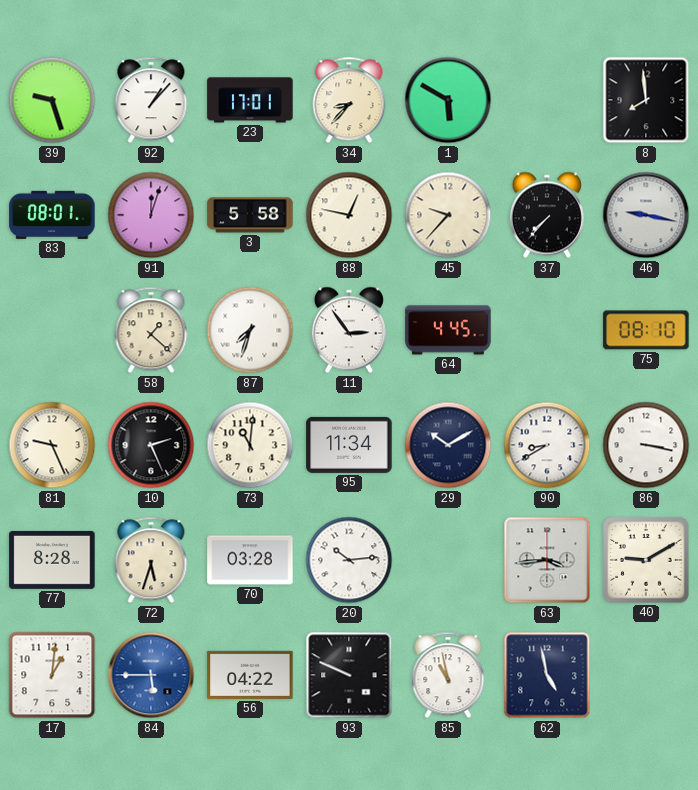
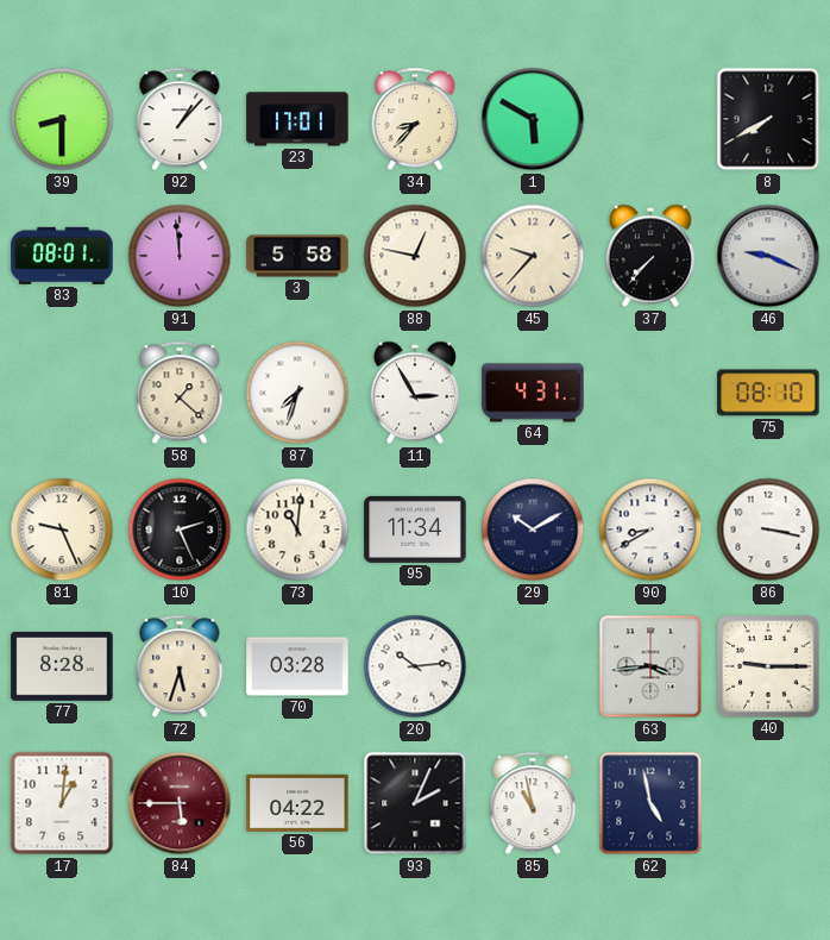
39: 9:27 -> 8:30 (62, 119)
8: 7:59 -> 7:40 (768, 119)
91: 12:03 -> 11:59 (180, 256)
46: 9:17 -> 9:19 (768, 256)
11: 2:54 -> 2:55 (415, 393)
64: 4:45 -> 4:31 (533, 393)
40: 9:10 -> 9:15 (768, 666)
84 dial: blue -> burgundy (180, 803)
93: 9:49 -> 2:04 (415, 803)
